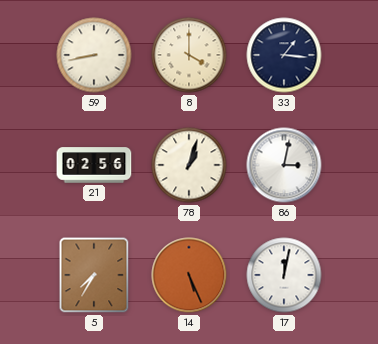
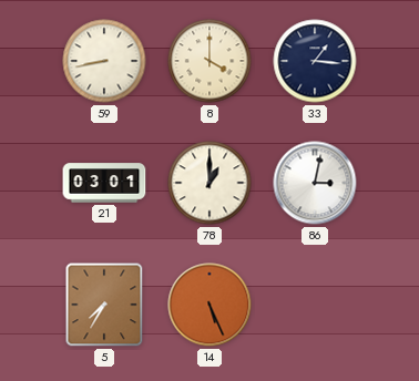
21: 02:56 -> 03:01 (104, 183)
78: 1:03 -> 1:00 (209, 183)
17: 12:02 -> none (284, 275)
